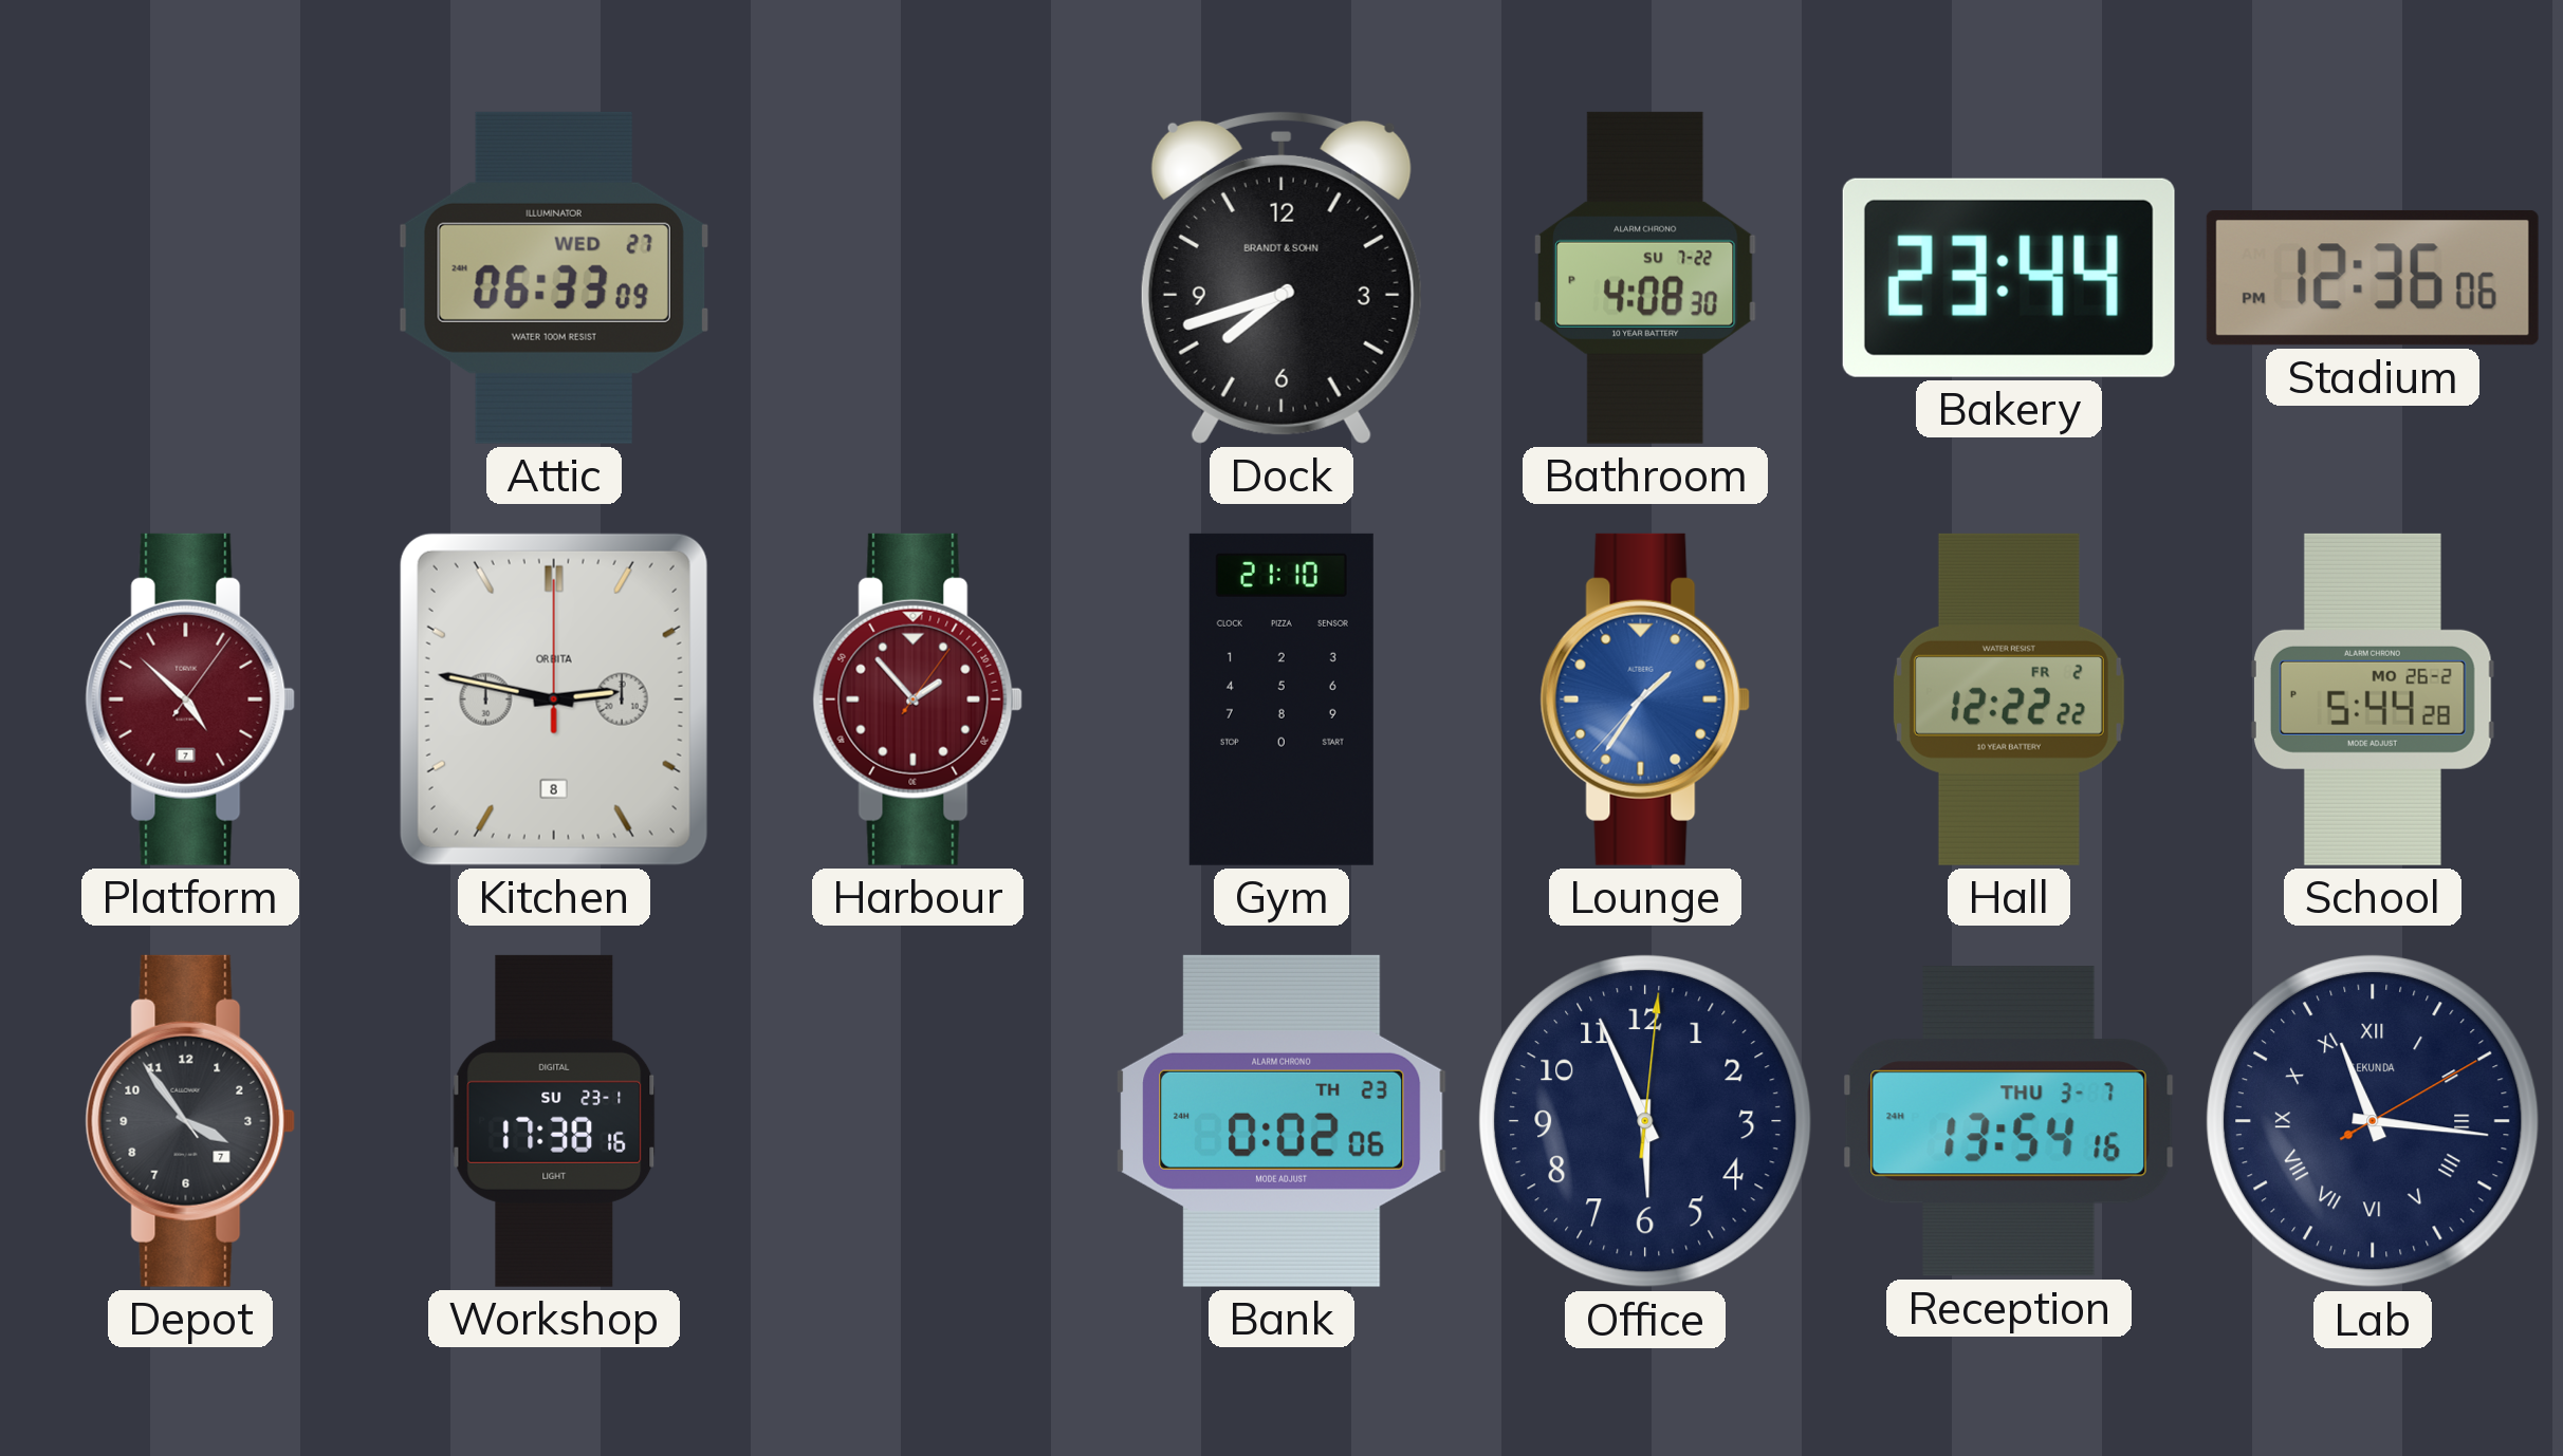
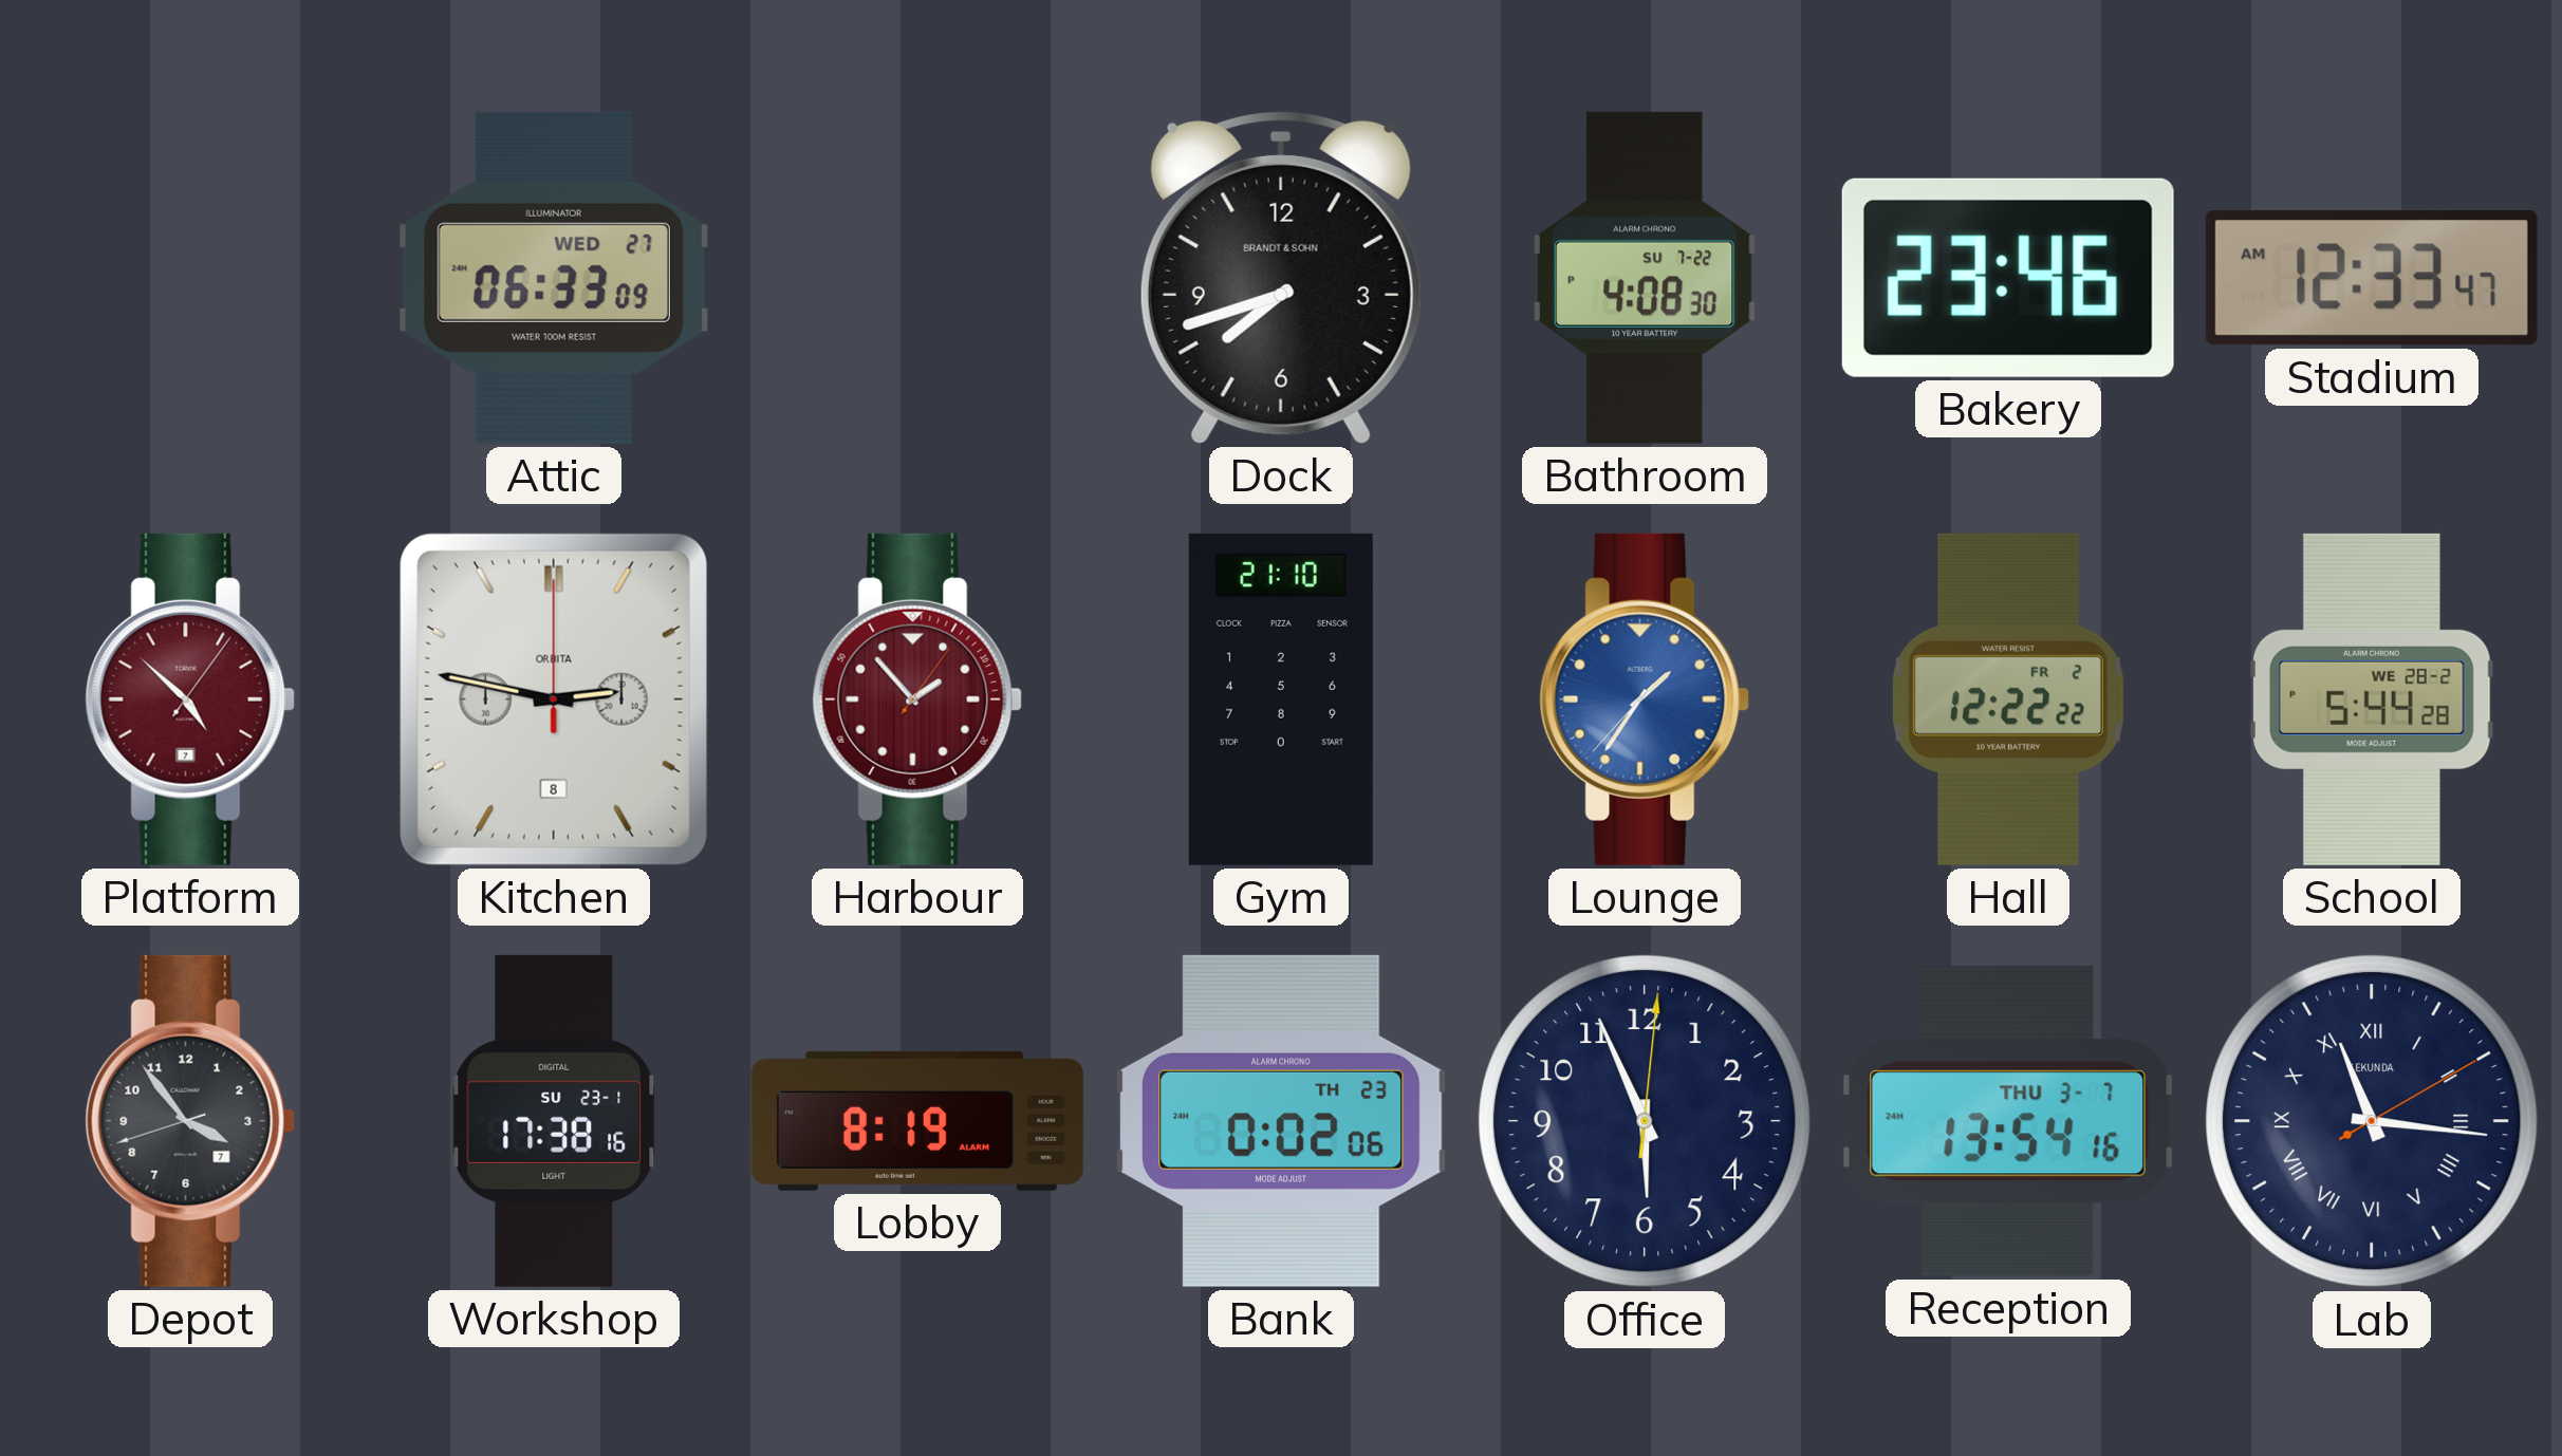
Bakery: 23:44 -> 23:46 (2008, 278)
Stadium: 12:36 -> 12:33 (2372, 278)
School date: MO 26-2 -> WE 28-2 (2372, 699)
Depot: 3:53:54 -> 3:53:42 (190, 1121)
Lobby: none -> 8:19 (917, 1121)
